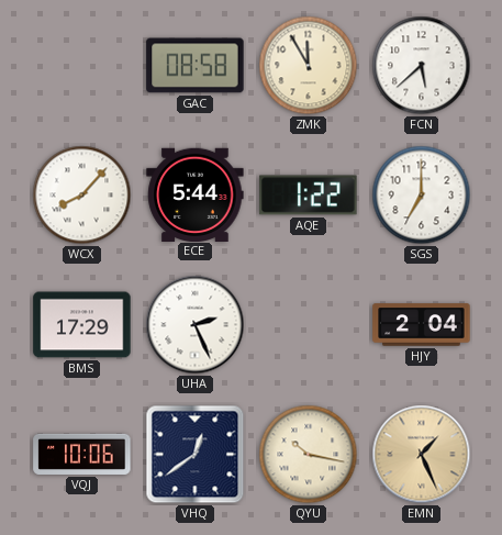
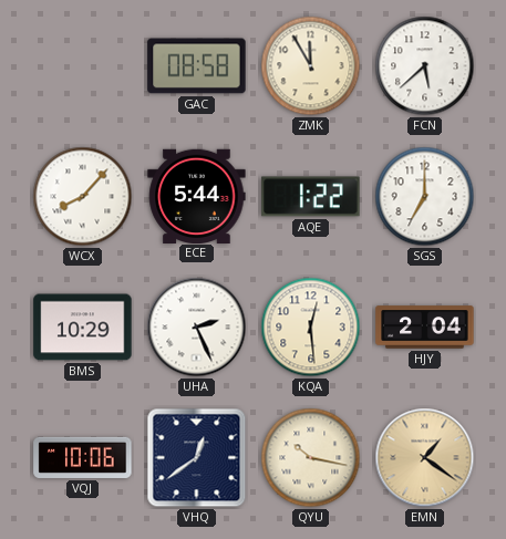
BMS: 17:29 -> 10:29 (83, 328)
KQA: none -> 12:29 (311, 328)
EMN: 1:26 -> 1:21 (425, 458)
